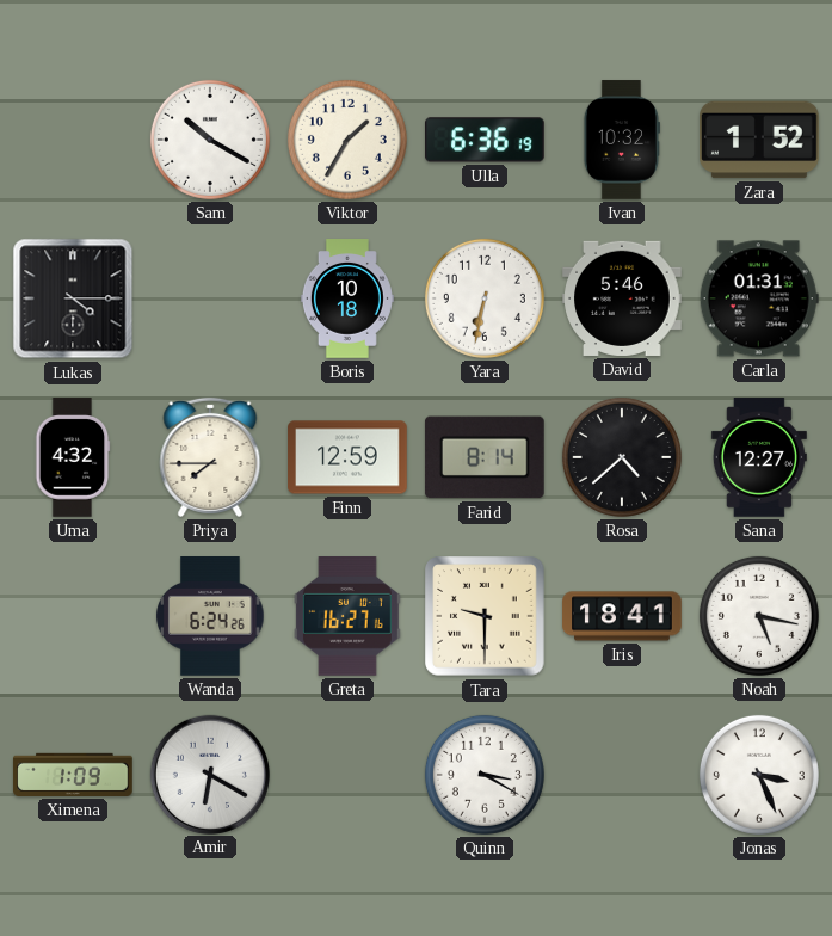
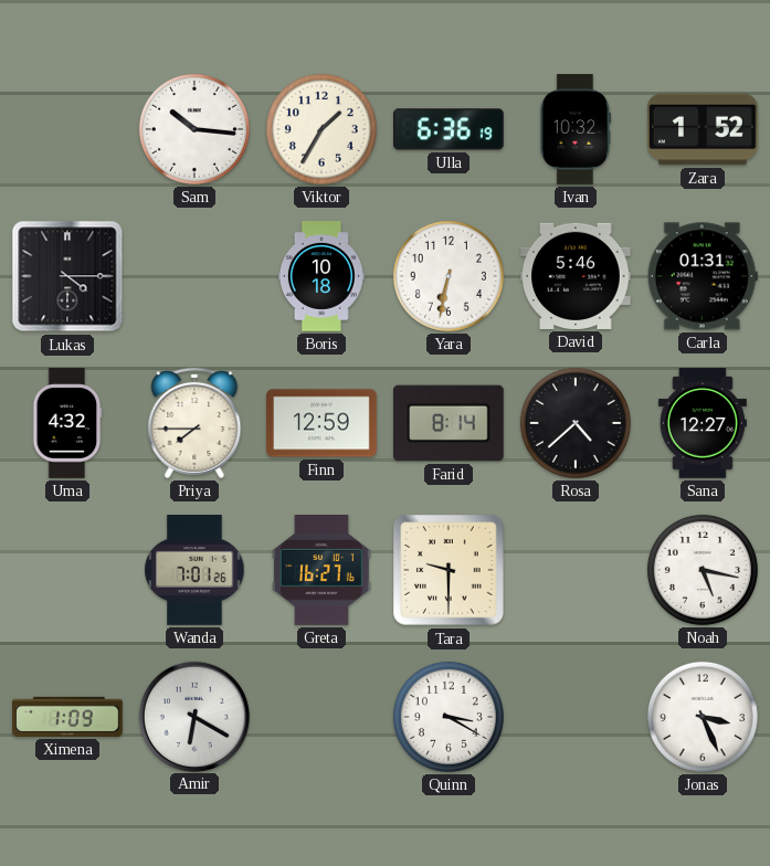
Sam: 10:20 -> 10:16 (194, 129)
Wanda: 6:24 -> 7:01 (194, 571)
Iris: 18:41 -> none (622, 616)
